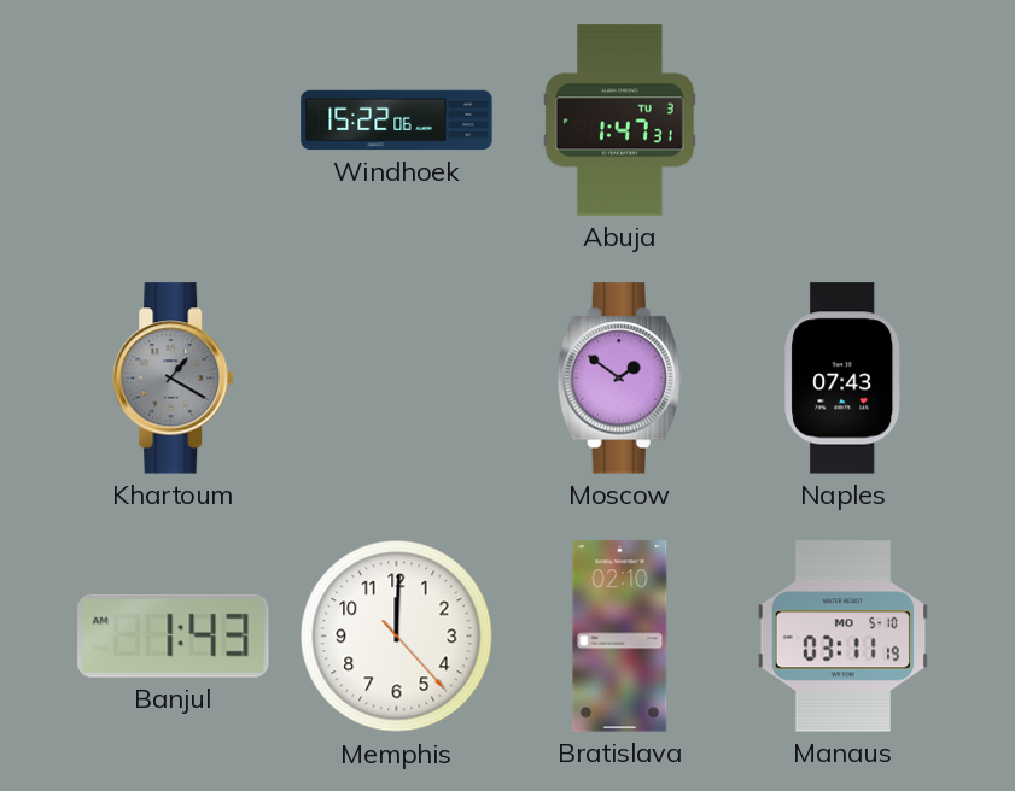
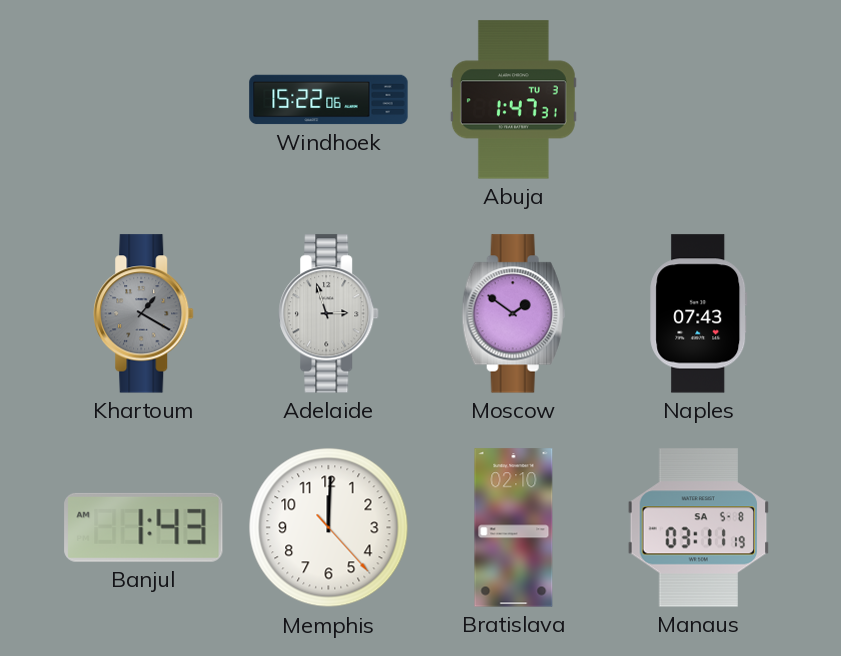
Adelaide: none -> 2:57 (329, 314)
Manaus date: MO 5-10 -> SA 5-8 (699, 528)
